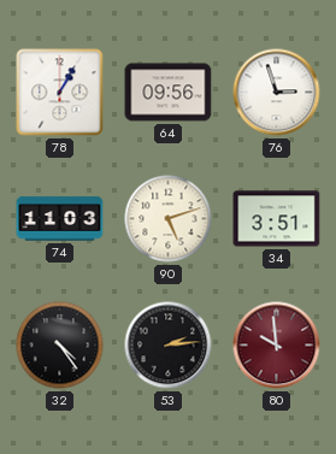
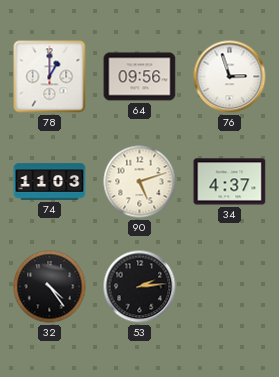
78: 1:05 -> 1:00 (50, 77)
34: 3:51 -> 4:37 (230, 182)
80: 9:59 -> none (277, 346)
